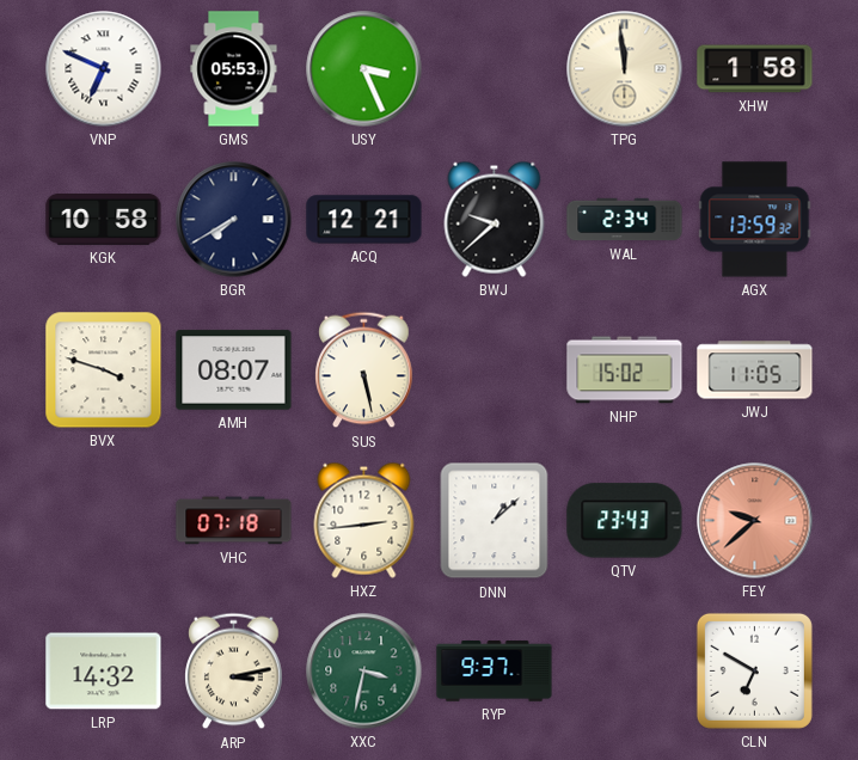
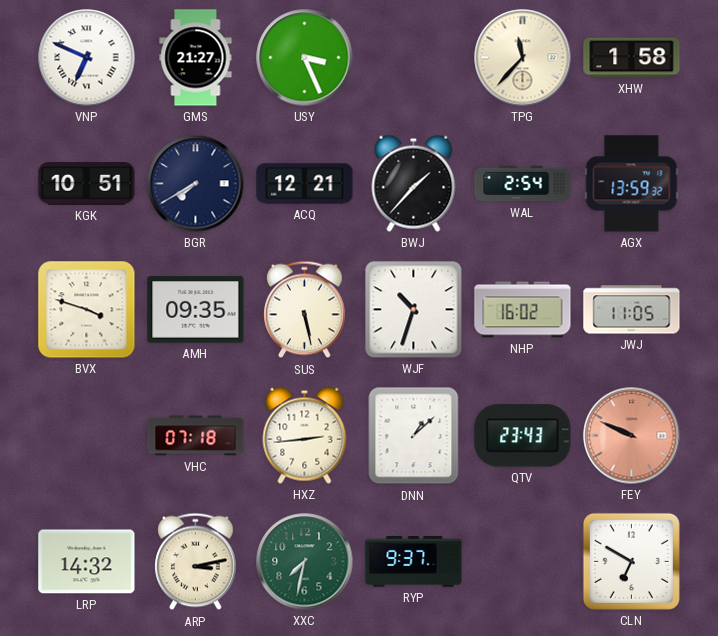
GMS: 05:53 -> 21:27 (196, 58)
TPG: 11:59 -> 11:37 (523, 58)
KGK: 10:58 -> 10:51 (87, 184)
BWJ: 9:38 -> 1:37 (414, 183)
WAL: 2:34 -> 2:54 (523, 184)
AMH: 08:07 -> 09:35 (196, 310)
WJF: none -> 10:33 (414, 310)
NHP: 15:02 -> 16:02 (523, 310)
FEY: 9:38 -> 9:49 (632, 436)
XXC: 3:32 -> 7:32 (305, 562)
